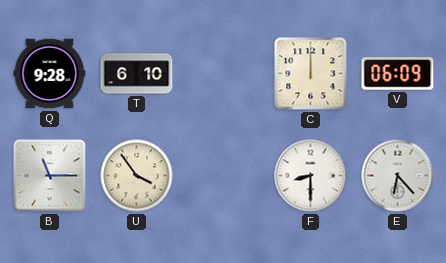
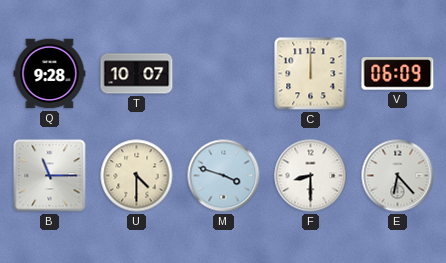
T: 6:10 -> 10:07 (137, 74)
U: 3:54 -> 4:30 (137, 176)
M: none -> 3:48 (224, 176)
